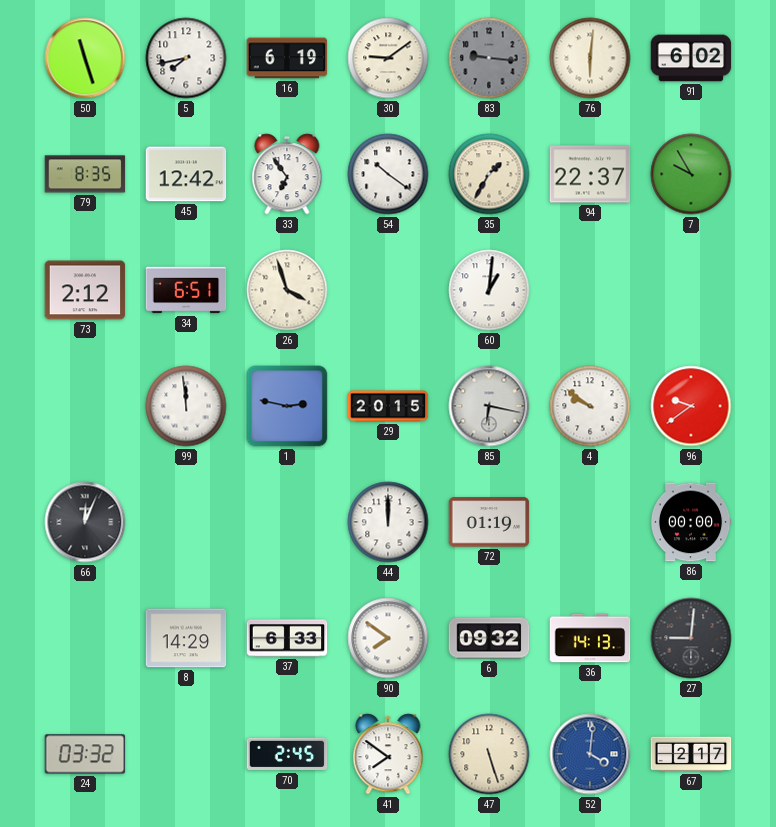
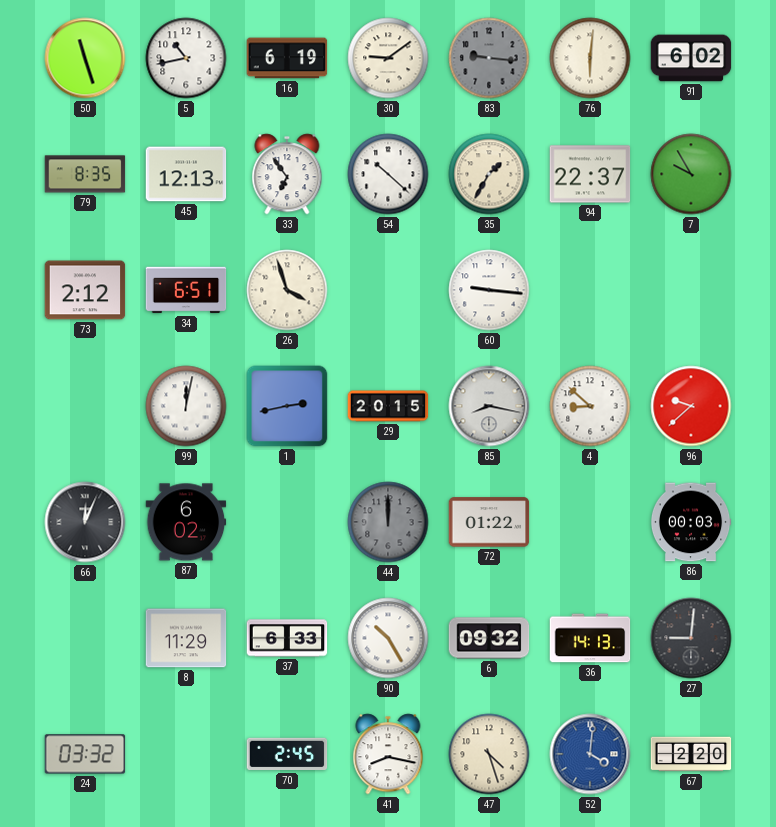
5: 7:43 -> 10:43 (186, 58)
45: 12:42 -> 12:13 (186, 174)
54: 10:21 -> 10:22 (388, 174)
60: 1:01 -> 9:16 (489, 290)
99: 11:59 -> 12:02 (186, 406)
1: 2:47 -> 2:43 (287, 406)
85: 6:17 -> 8:17 (489, 406)
4: 9:51 -> 8:52 (590, 406)
96: 9:39 -> 9:38 (691, 406)
87: none -> 6:02 (186, 522)
44 dial: white -> grey (388, 522)
72: 01:19 -> 01:22 (489, 522)
86: 00:00 -> 00:03 (691, 522)
8: 14:29 -> 11:29 (186, 638)
90: 7:51 -> 10:25 (388, 638)
41: 7:51 -> 8:17 (388, 754)
47: 5:27 -> 4:27 (489, 754)
67: 2:17 -> 2:20 (691, 754)
